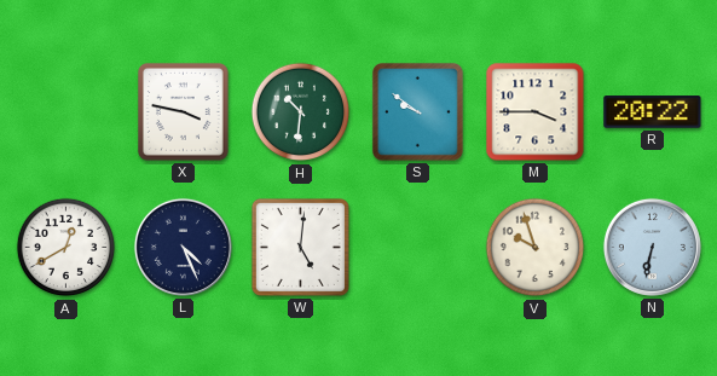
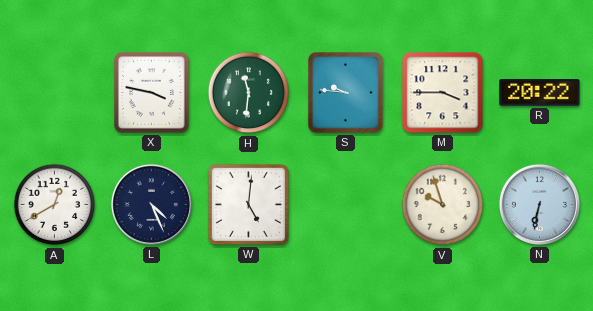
H: 10:31 -> 11:31 (249, 93)
S: 9:51 -> 9:46 (346, 93)
